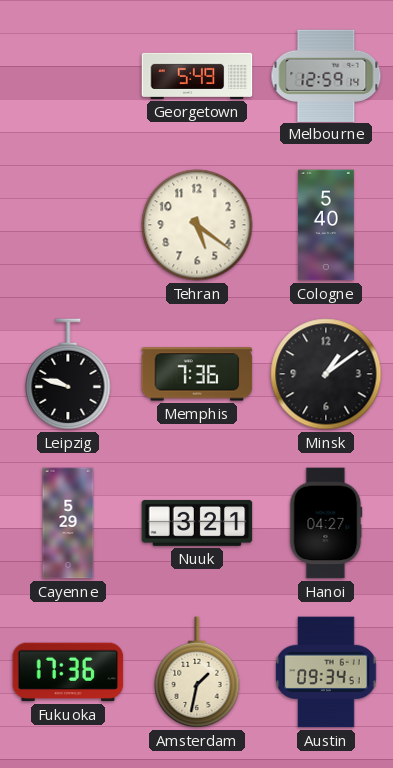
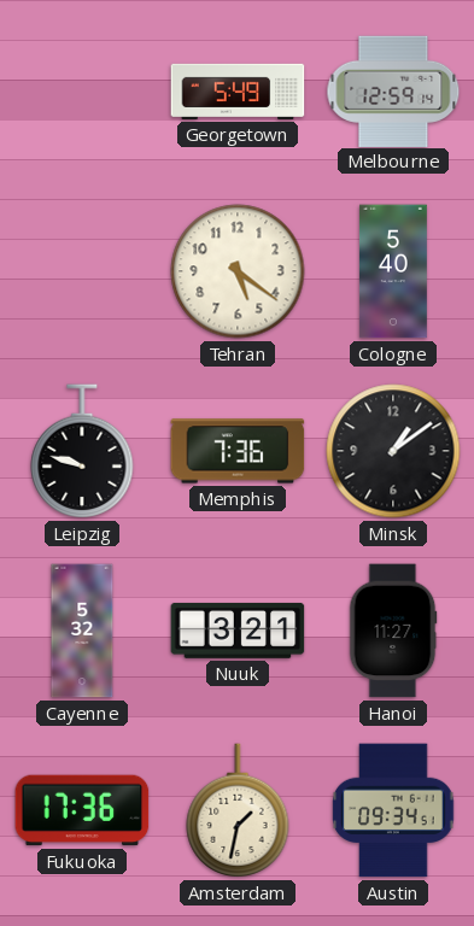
Cayenne: 5:29 -> 5:32 (82, 631)
Hanoi: 04:27 -> 11:27 (393, 631)
